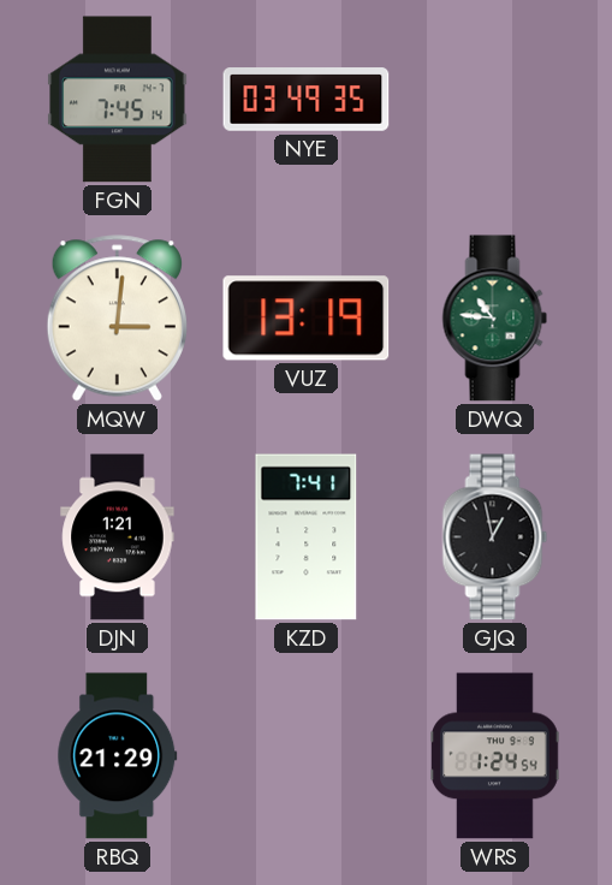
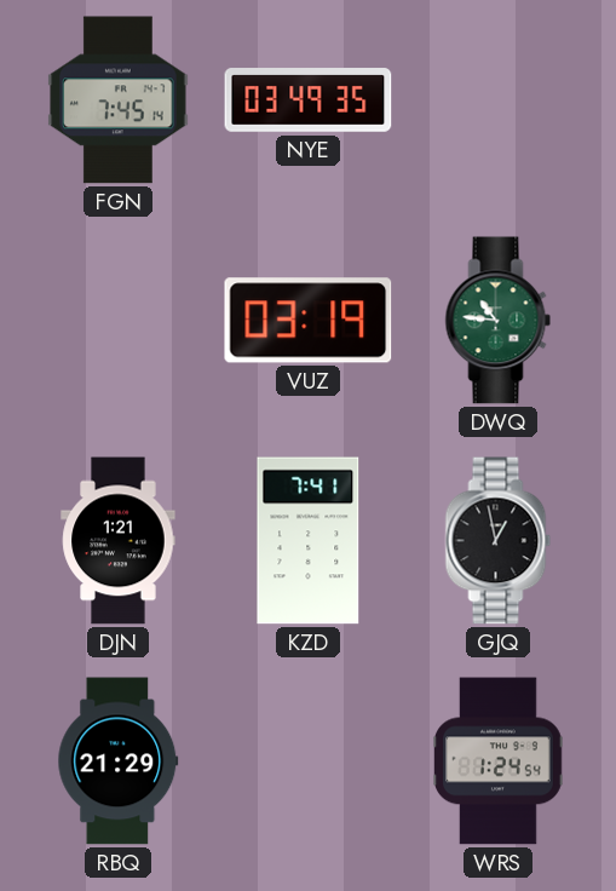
MQW: 3:01 -> none (117, 319)
VUZ: 13:19 -> 03:19 (309, 321)
